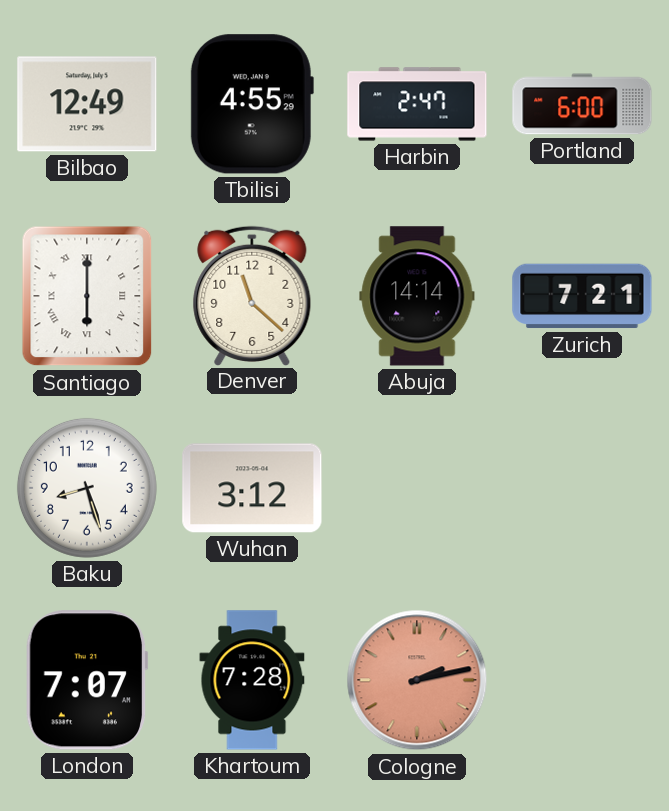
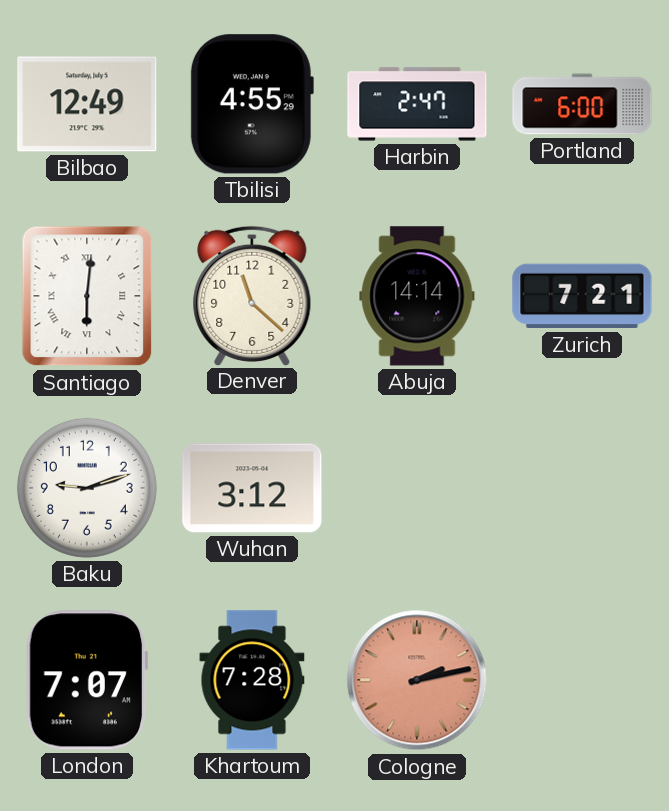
Santiago: 6:00 -> 6:01 (87, 296)
Baku: 8:27 -> 9:12 (87, 488)
